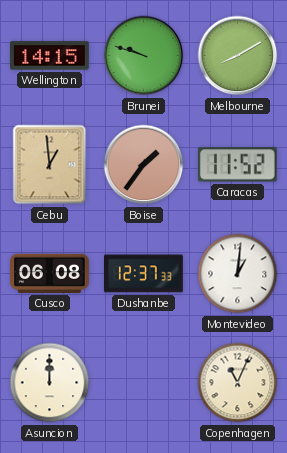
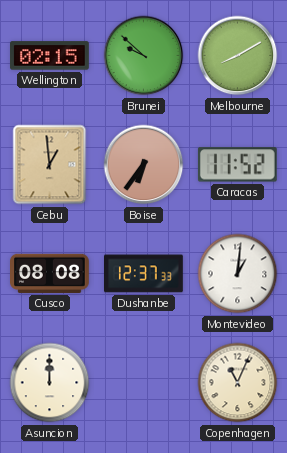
Wellington: 14:15 -> 02:15 (50, 56)
Brunei: 9:48 -> 9:52 (144, 56)
Boise: 1:36 -> 6:36 (144, 165)
Cusco: 06:08 -> 08:08 (50, 273)
